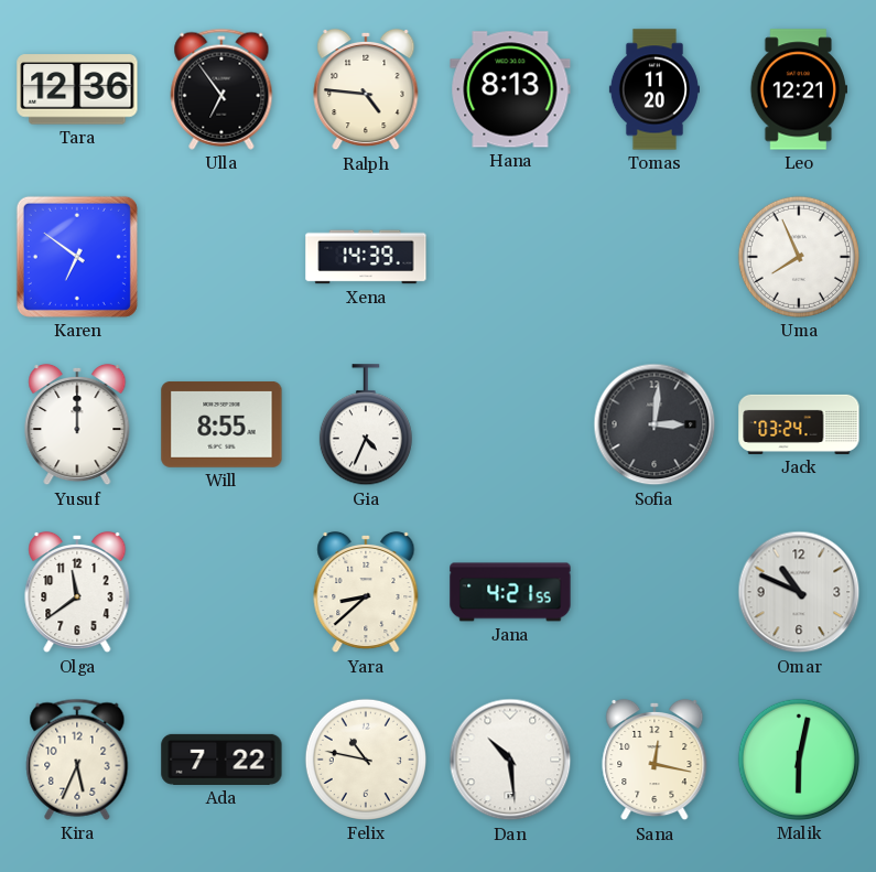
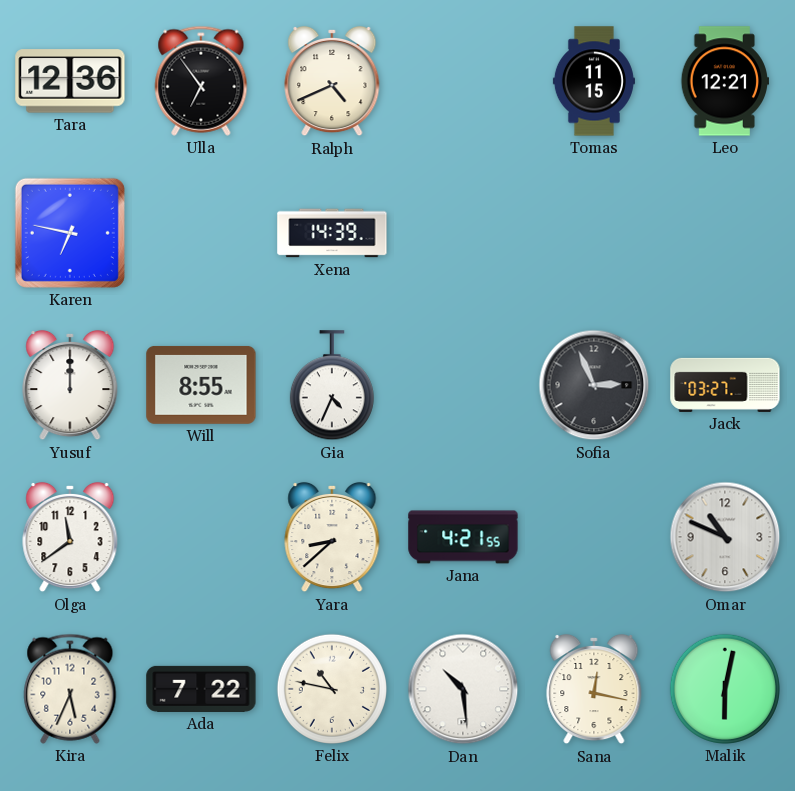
Ralph: 4:46 -> 4:41 (332, 81)
Hana: 8:13 -> none (510, 89)
Tomas: 11:20 -> 11:15 (594, 81)
Karen: 6:51 -> 6:47 (70, 233)
Uma: 7:56 -> none (799, 257)
Sofia: 3:01 -> 2:56 (594, 385)
Jack: 03:24 -> 03:27 (725, 385)
